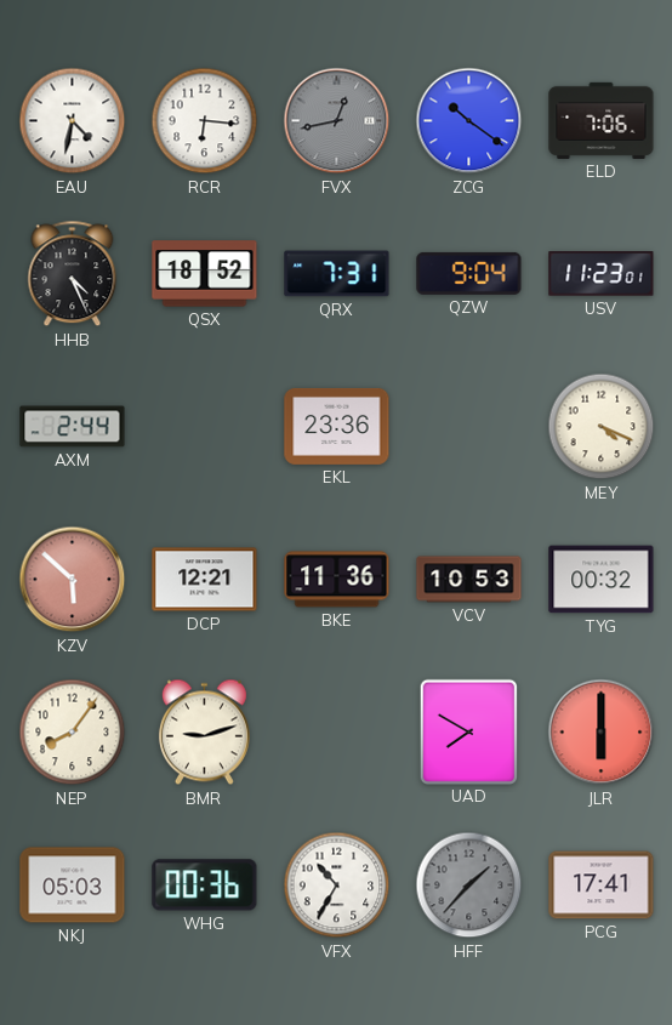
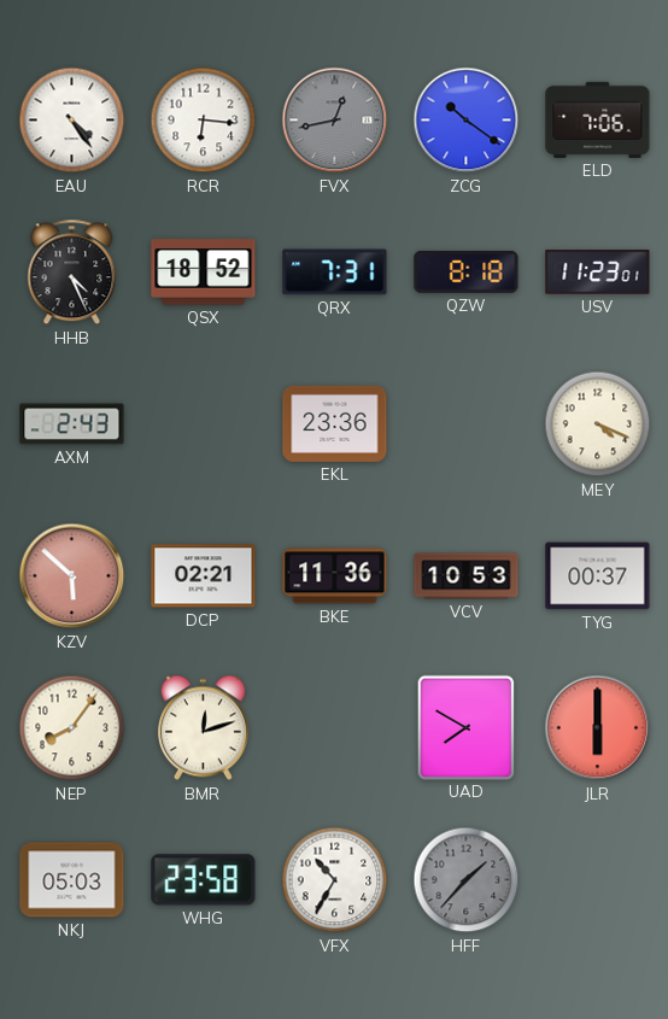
EAU: 4:32 -> 4:24 (72, 121)
QZW: 9:04 -> 8:18 (467, 271)
AXM: 2:44 -> 2:43 (72, 424)
DCP: 12:21 -> 02:21 (204, 576)
TYG: 00:32 -> 00:37 (598, 576)
BMR: 9:12 -> 12:12 (203, 728)
WHG: 00:36 -> 23:58 (204, 880)
PCG: 17:41 -> none (602, 886)
